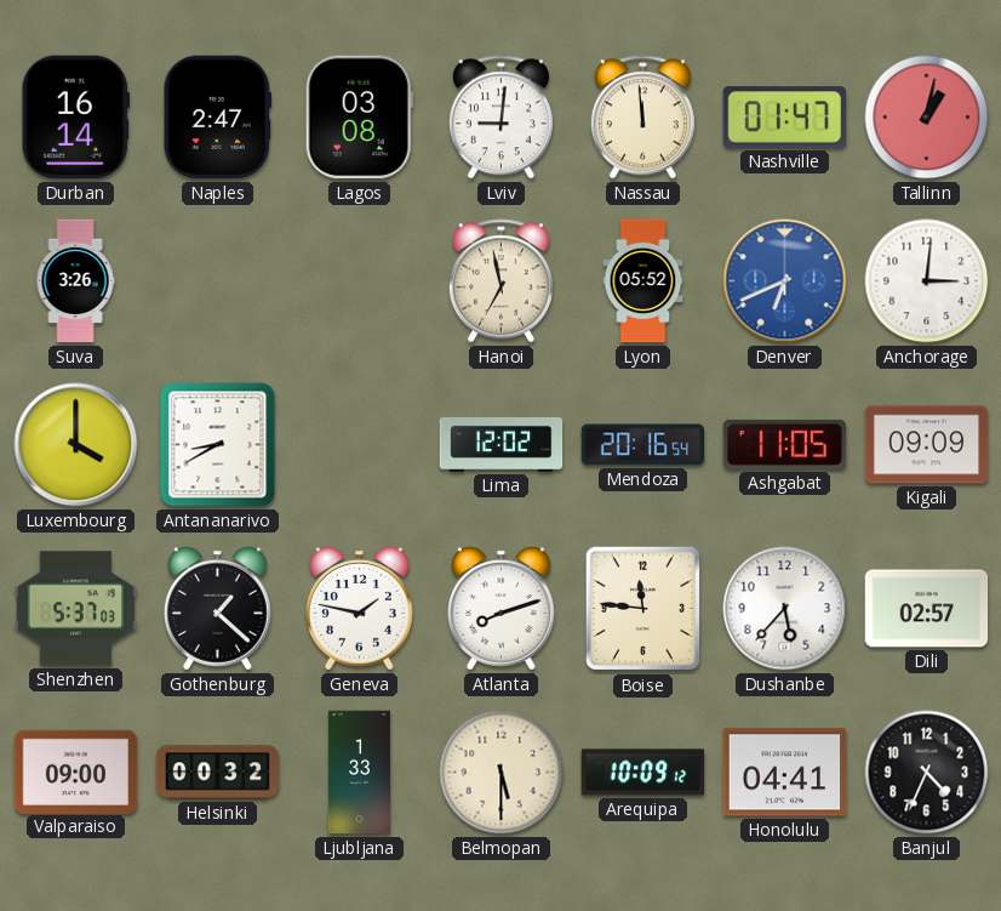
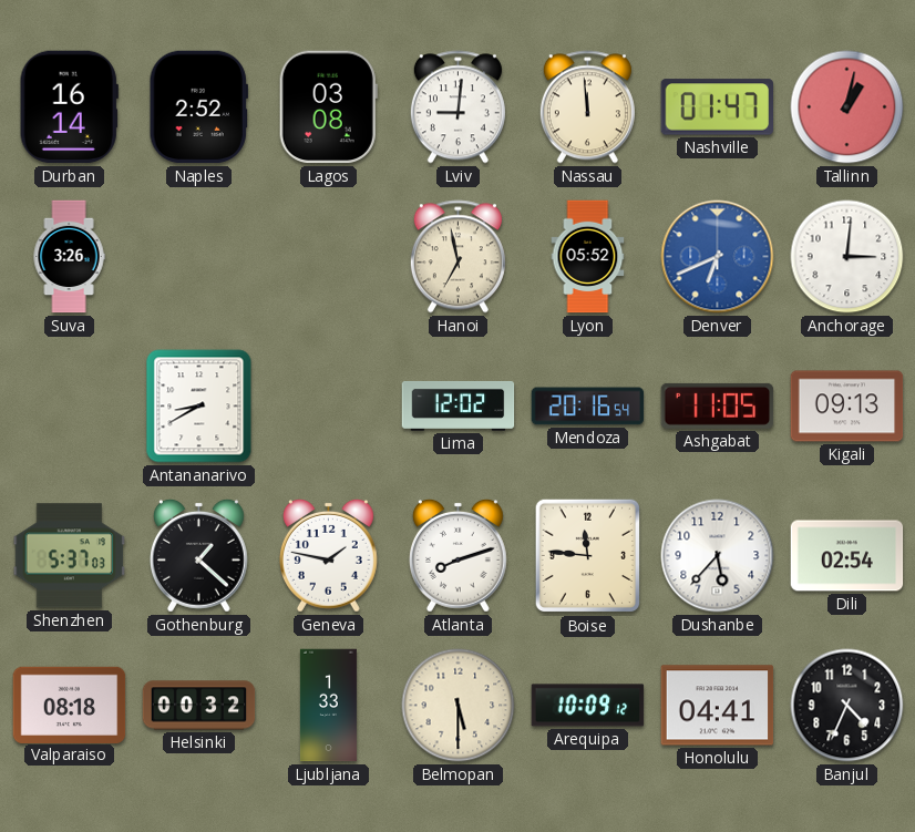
Naples: 2:47 -> 2:52 (198, 107)
Luxembourg: 4:00 -> none (76, 445)
Kigali: 09:09 -> 09:13 (847, 407)
Dili: 02:57 -> 02:54 (847, 556)
Valparaiso: 09:00 -> 08:18 (70, 705)
